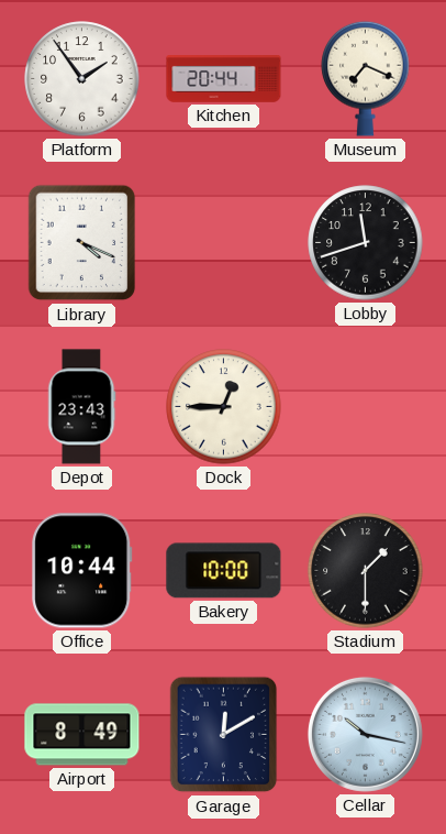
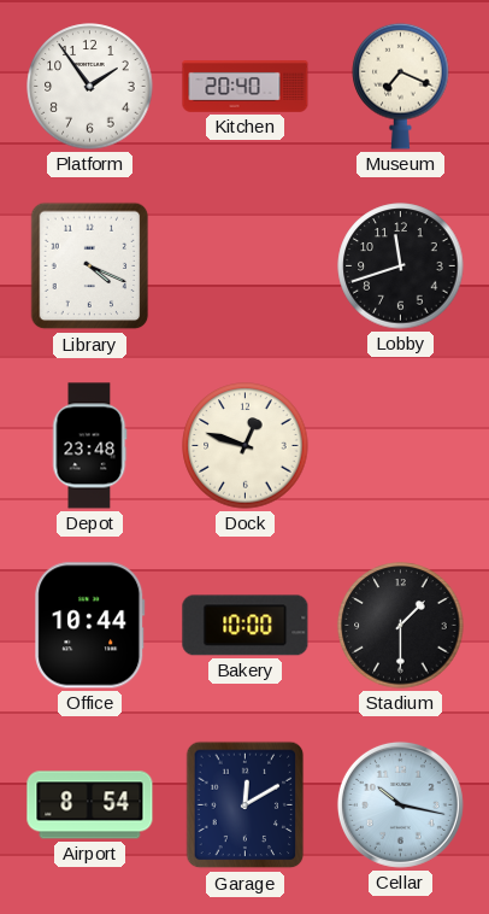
Kitchen: 20:44 -> 20:40 (246, 87)
Depot: 23:43 -> 23:48 (90, 446)
Dock: 12:45 -> 12:48 (246, 446)
Airport: 8:49 -> 8:54 (90, 805)
